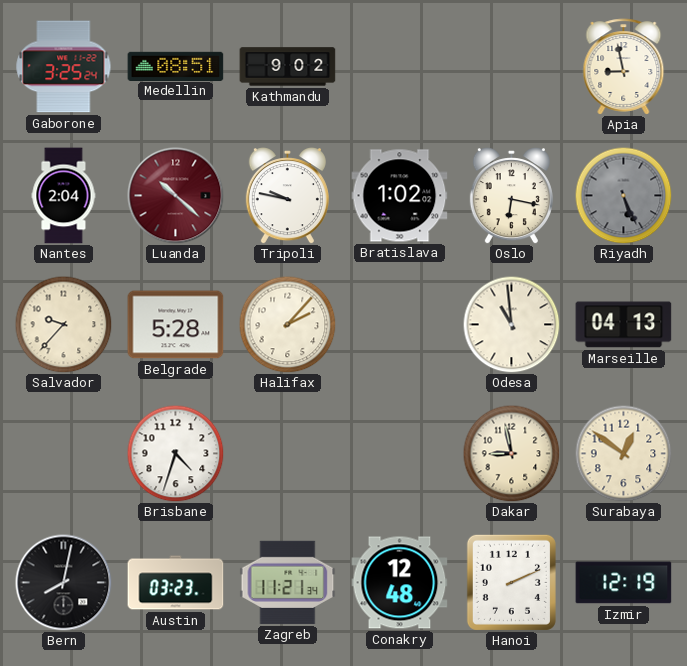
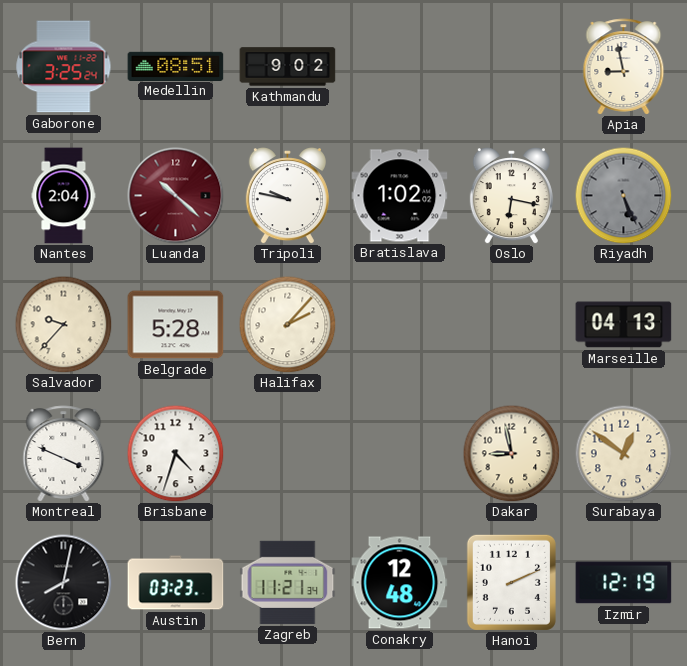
Odesa: 10:59 -> none (511, 324)
Montreal: none -> 3:49 (64, 454)
